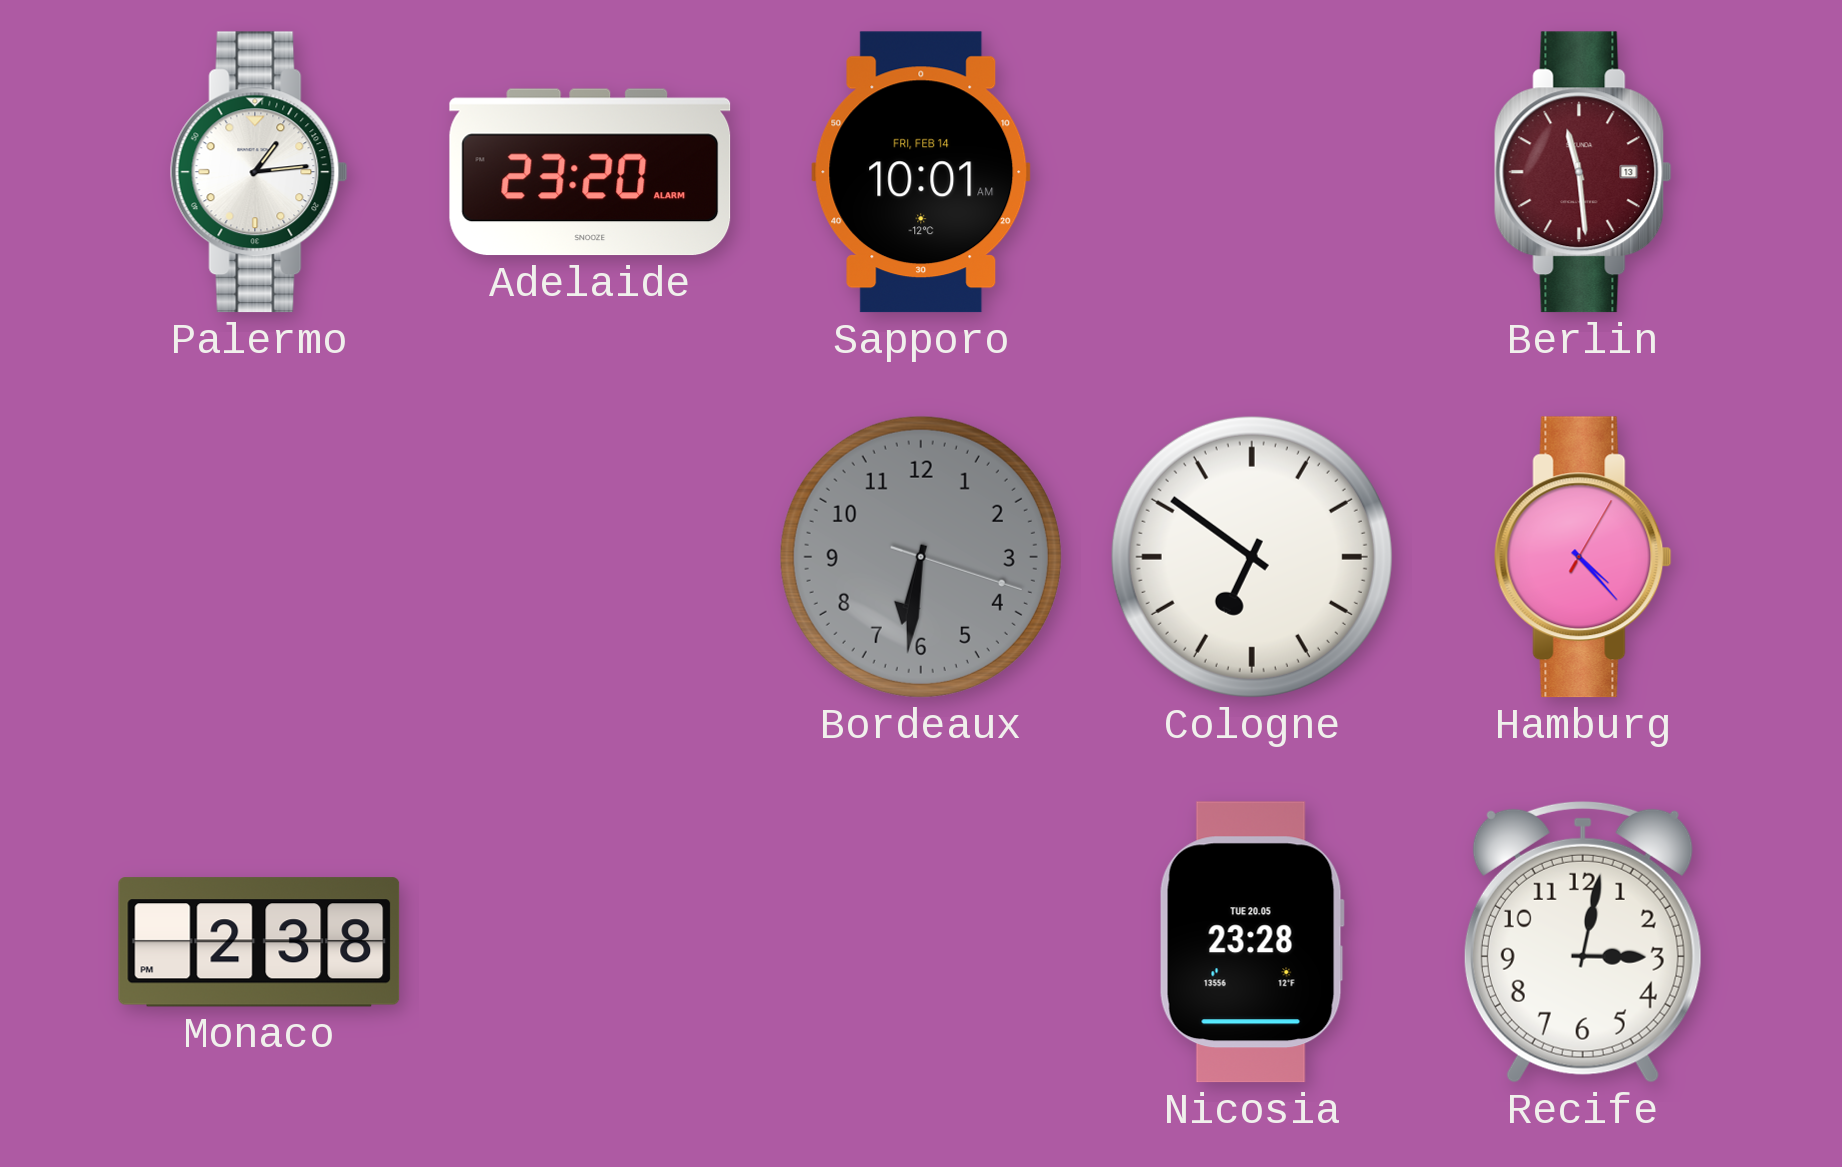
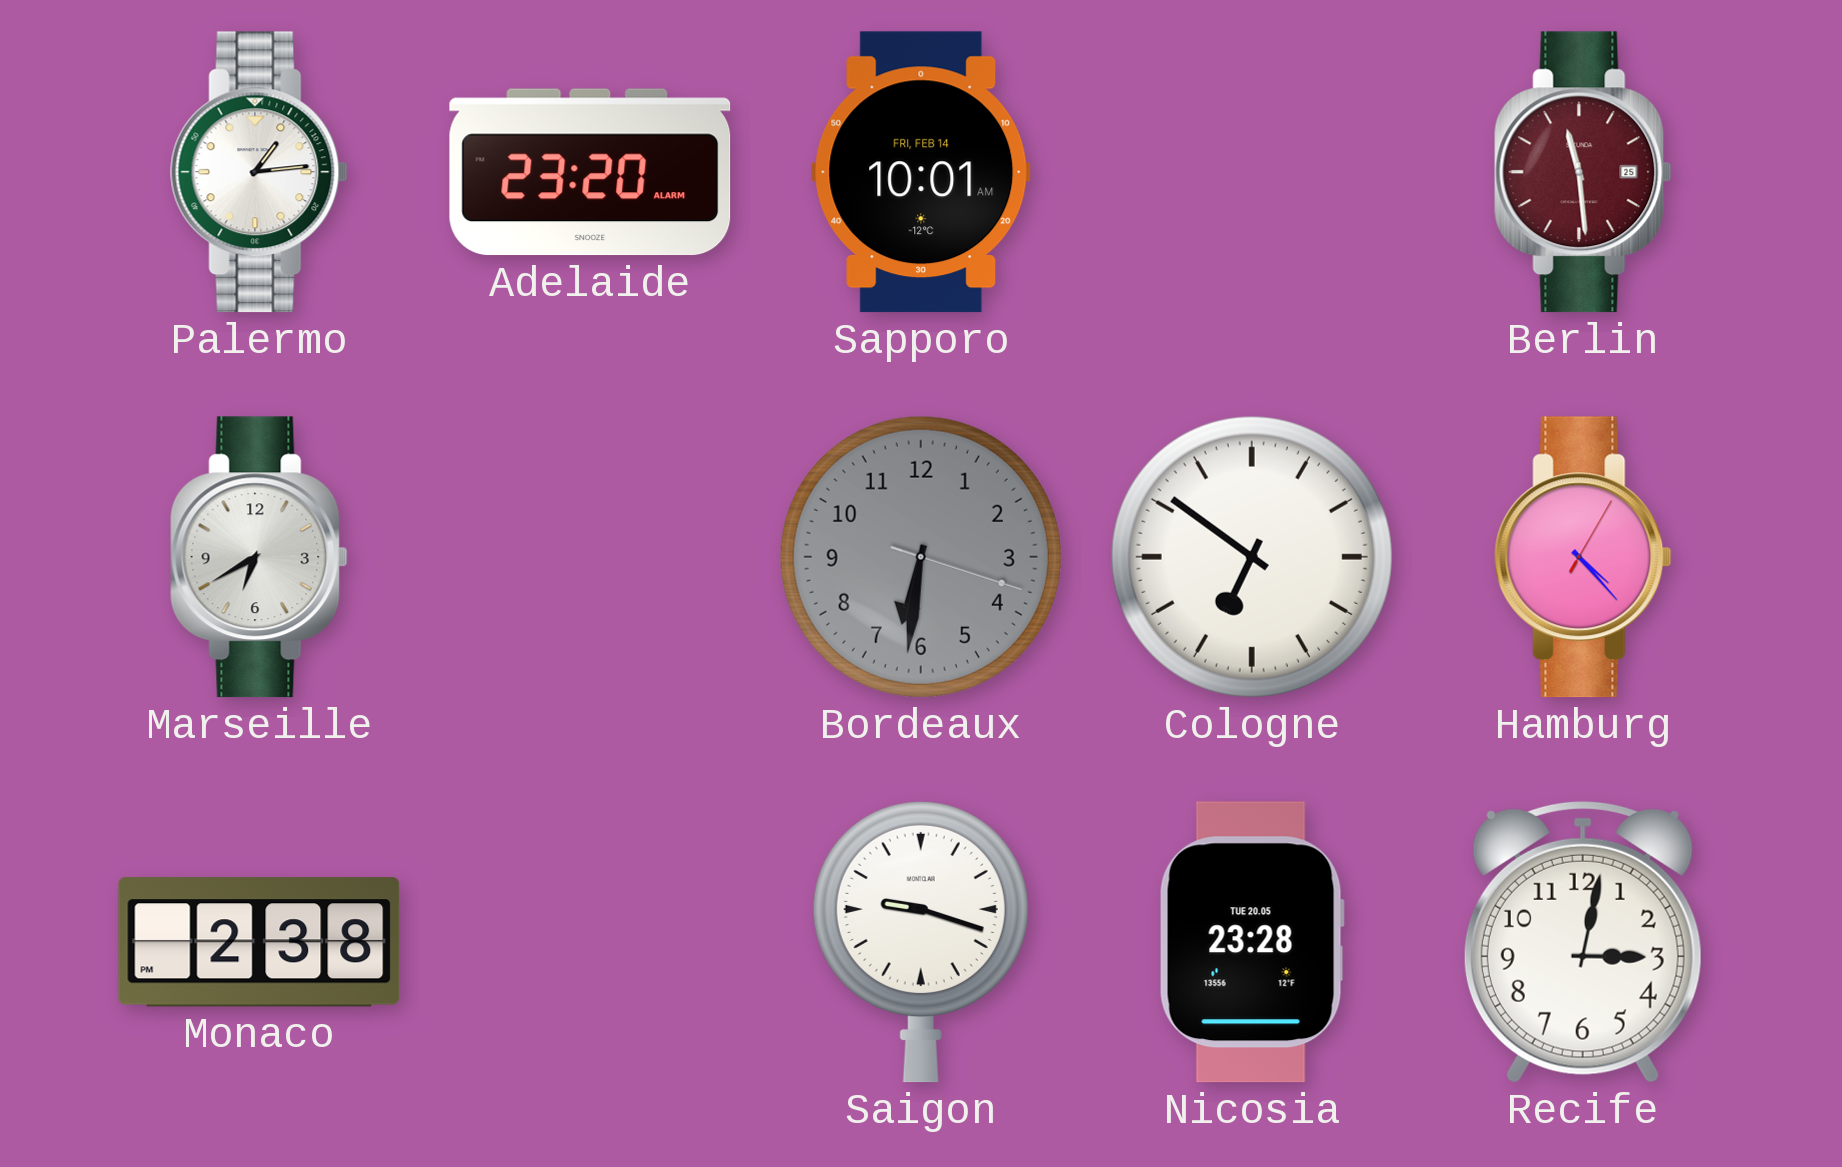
Berlin date: 13 -> 25 (1583, 172)
Marseille: none -> 6:40 (259, 557)
Saigon: none -> 9:18 (921, 942)
